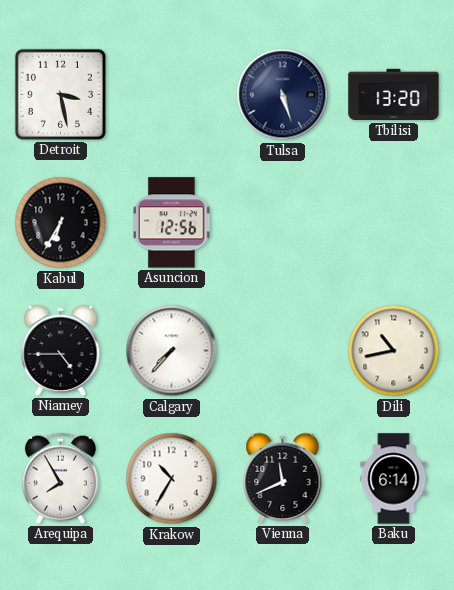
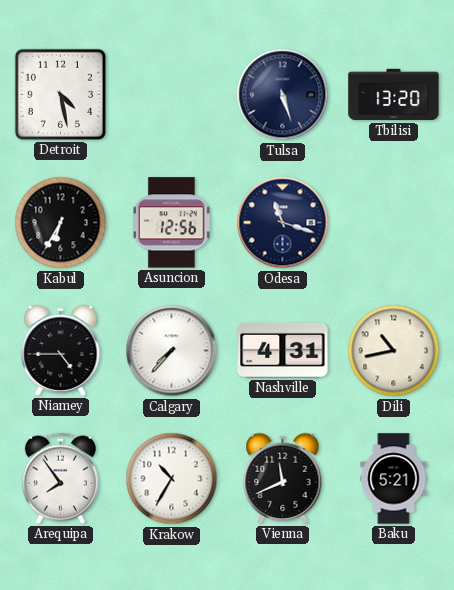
Detroit: 3:28 -> 4:28 (60, 94)
Odesa: none -> 11:18 (283, 223)
Nashville: none -> 4:31 (283, 350)
Arequipa: 7:55 -> 7:54 (60, 478)
Baku: 6:14 -> 5:21 (394, 479)
